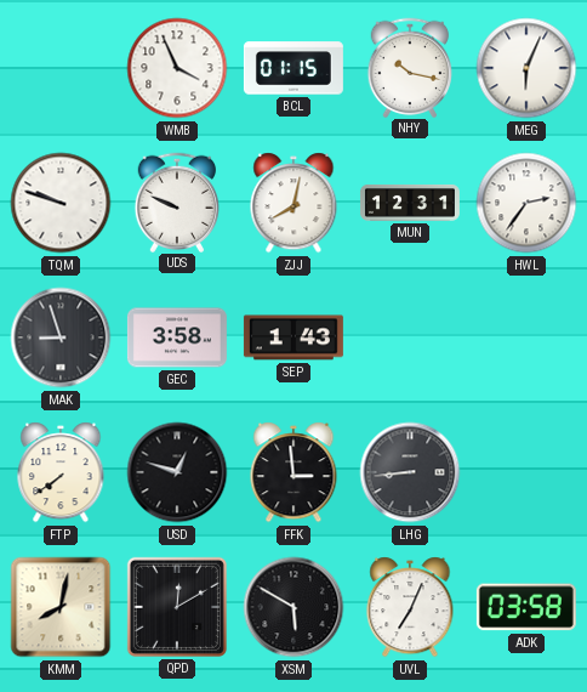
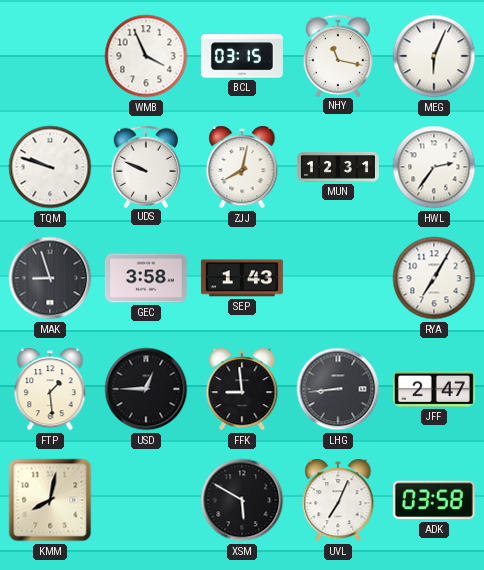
BCL: 01:15 -> 03:15 (242, 56)
NHY: 10:17 -> 11:17 (338, 55)
RYA: none -> 7:05 (434, 278)
FTP: 7:39 -> 1:29 (50, 389)
USD: 12:48 -> 12:45 (146, 389)
FFK: 2:59 -> 8:59 (242, 389)
JFF: none -> 2:47 (434, 389)
QPD: 12:10 -> none (177, 607)
